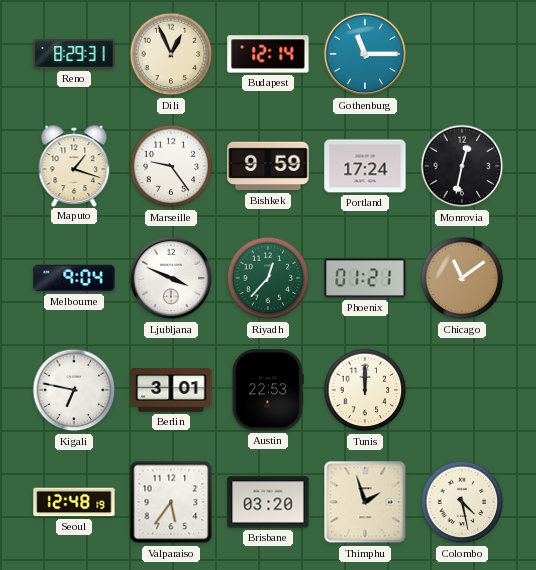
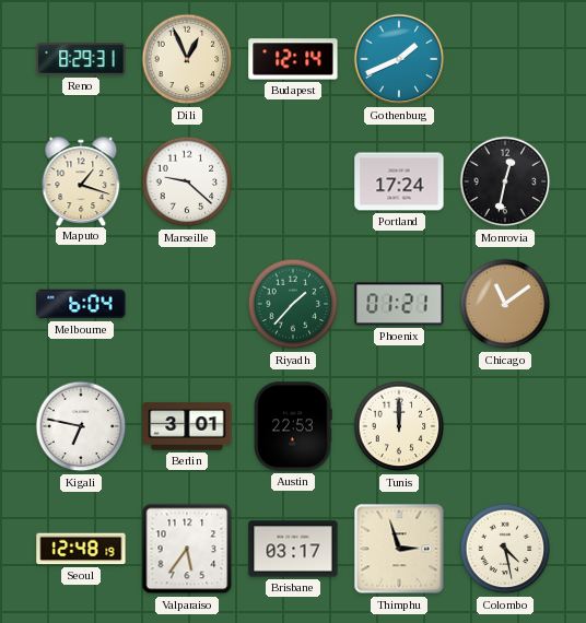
Gothenburg: 11:15 -> 1:41 (399, 59)
Marseille: 9:24 -> 9:22 (187, 181)
Bishkek: 9:59 -> none (268, 166)
Melbourne: 9:04 -> 6:04 (81, 304)
Ljubljana: 3:49 -> none (171, 278)
Riyadh: 12:37 -> 1:37 (293, 304)
Brisbane: 03:20 -> 03:17 (293, 549)
Thimphu: 1:57 -> 2:57 (399, 549)
